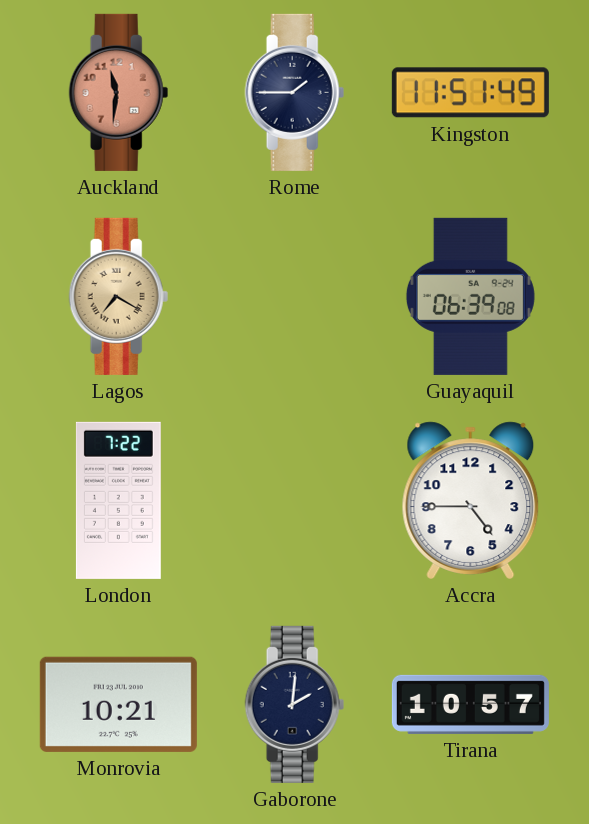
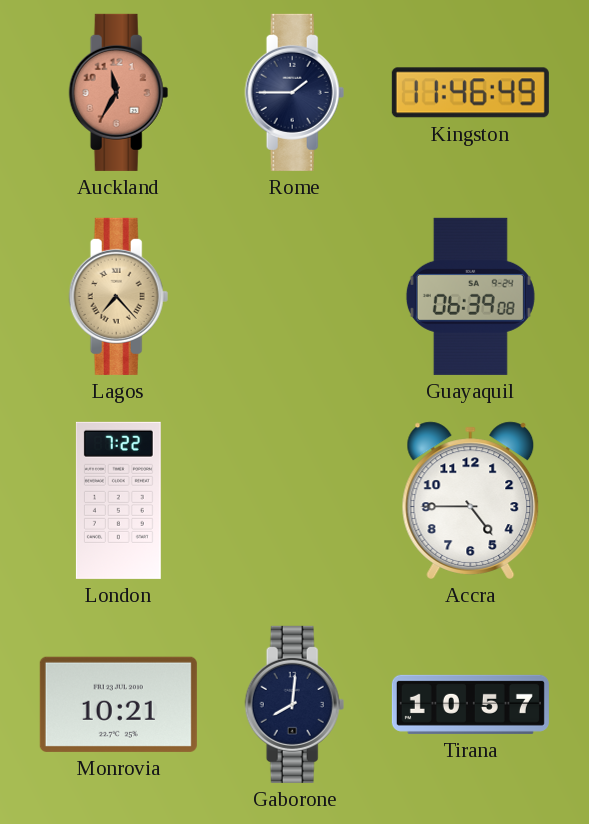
Auckland: 11:31 -> 11:35 (119, 92)
Kingston: 11:51 -> 11:46 (470, 93)
Lagos: 7:20 -> 7:23 (119, 296)
Gaborone: 2:01 -> 8:01 (295, 704)
